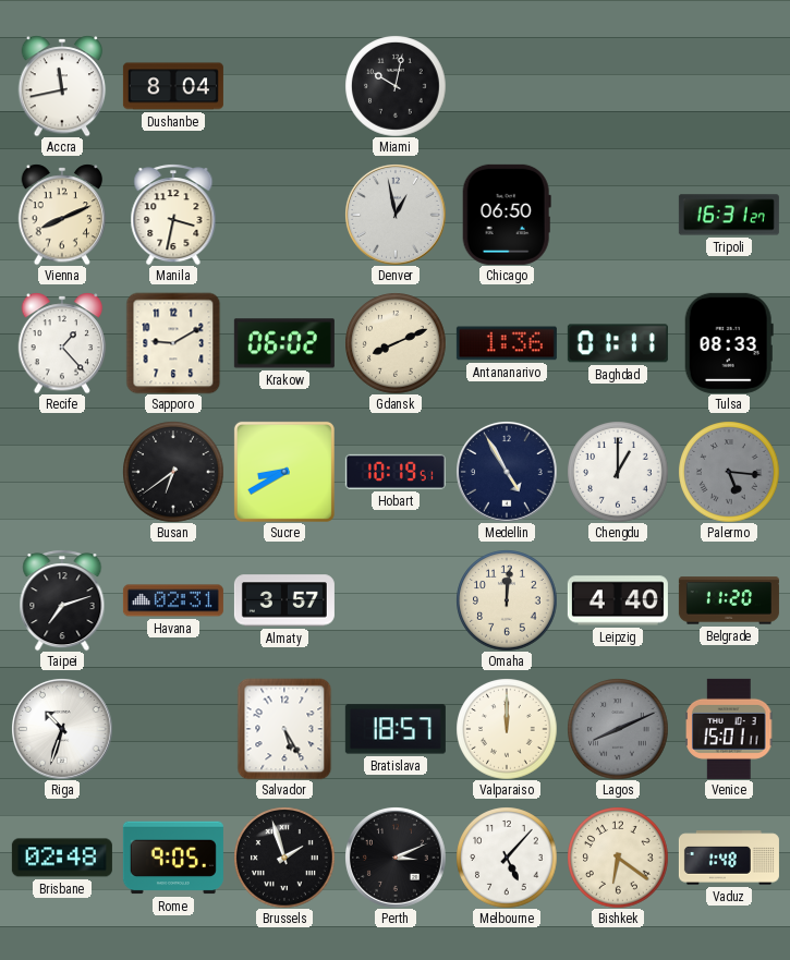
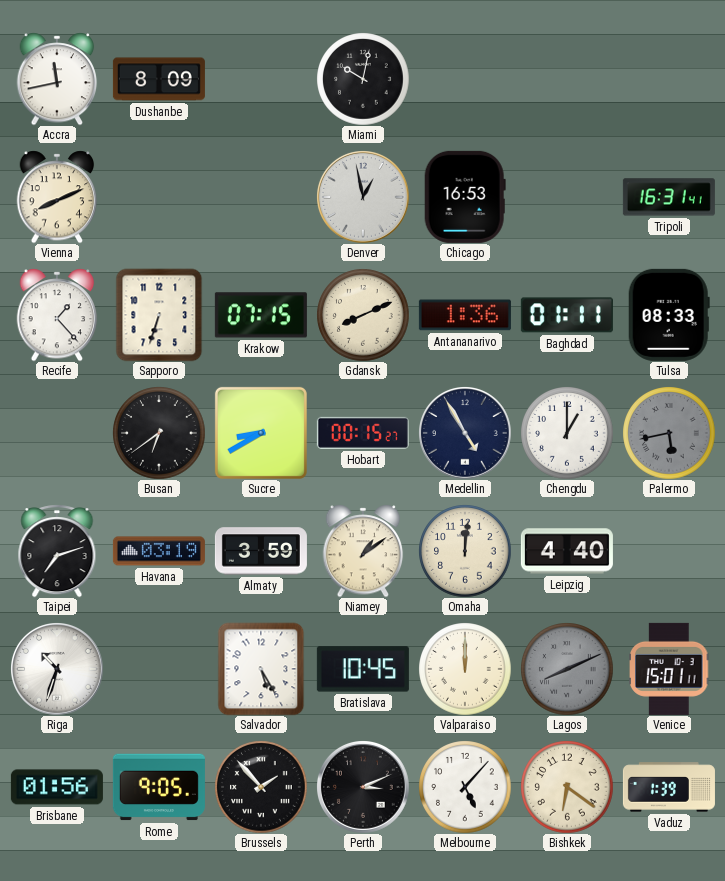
Dushanbe: 8:04 -> 8:09 (159, 79)
Manila: 3:32 -> none (173, 215)
Chicago: 06:50 -> 16:53 (465, 197)
Tripoli: 16:31:27 -> 16:31:41 (669, 197)
Sapporo: 9:10 -> 6:33 (159, 315)
Krakow: 06:02 -> 07:15 (261, 315)
Hobart: 10:19 -> 00:15 (363, 433)
Palermo: 5:16 -> 5:43 (669, 433)
Havana: 02:31 -> 03:19 (159, 551)
Almaty: 3:57 -> 3:59 (261, 551)
Niamey: none -> 1:09 (363, 551)
Belgrade: 11:20 -> none (729, 600)
Bratislava: 18:57 -> 10:45 (363, 669)
Brisbane: 02:48 -> 01:56 (57, 787)
Brussels: 1:57 -> 1:53 (261, 787)
Vaduz: 1:48 -> 1:39 (669, 787)
